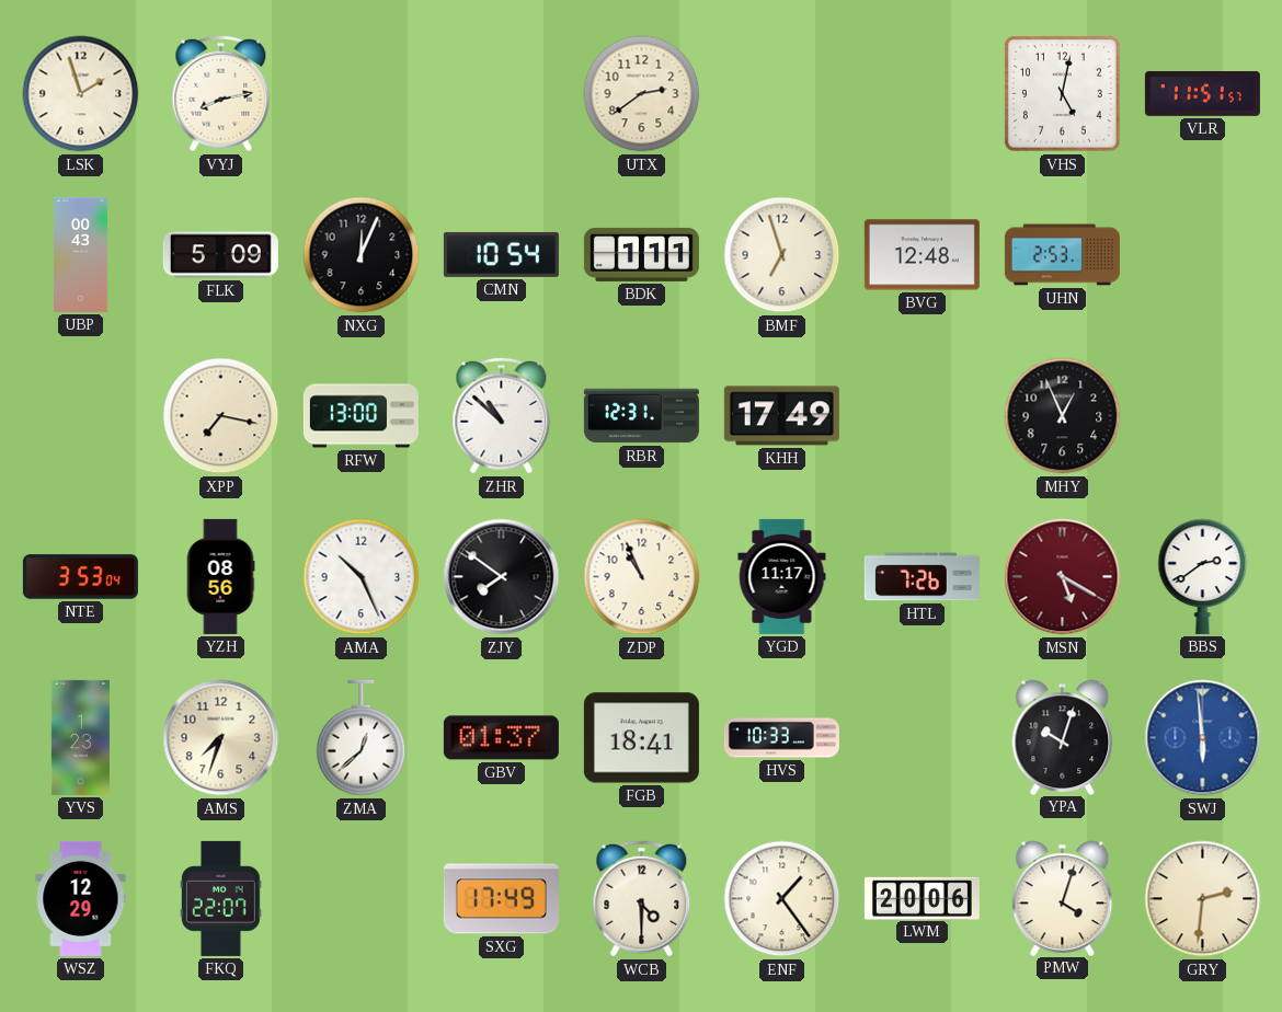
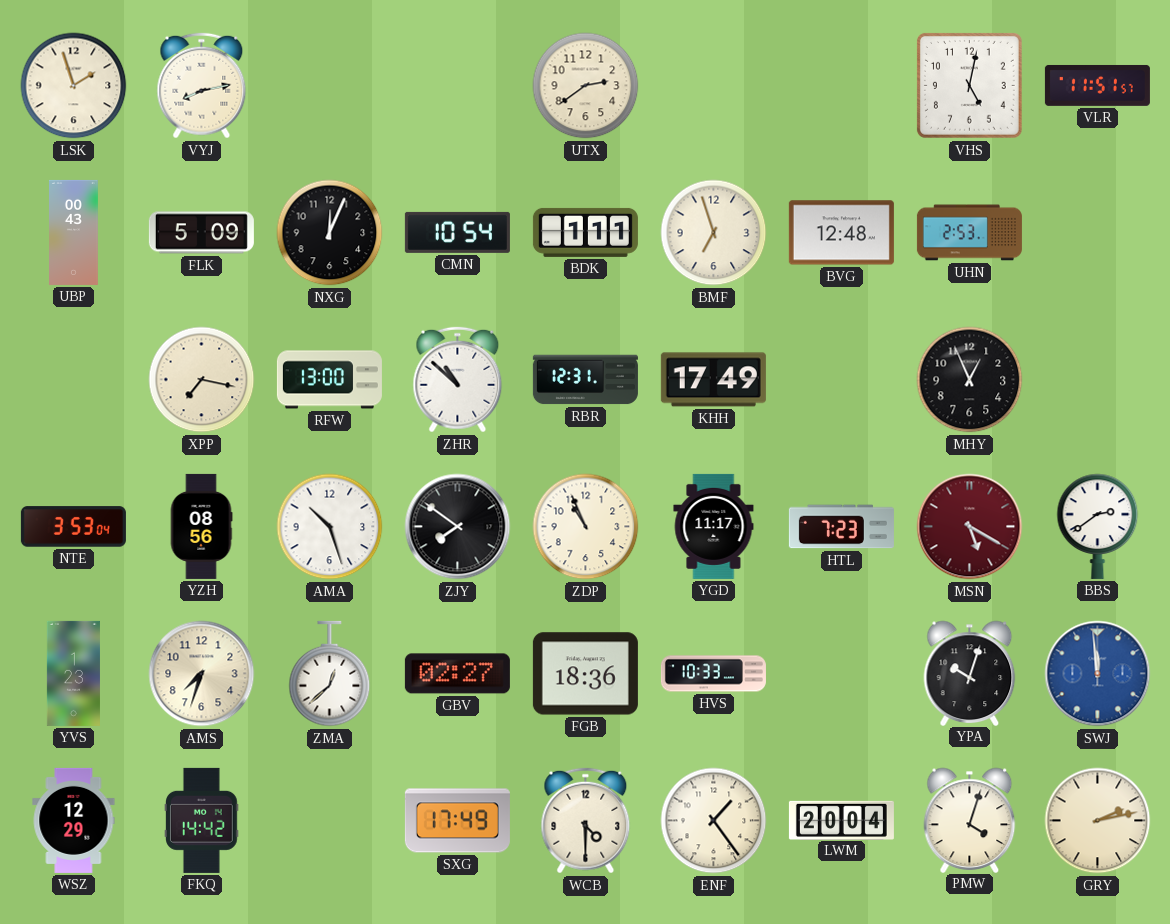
AMA: 10:26 -> 10:27 (330, 527)
HTL: 7:26 -> 7:23 (841, 527)
GBV: 01:37 -> 02:27 (457, 674)
FGB: 18:41 -> 18:36 (585, 674)
SWJ: 5:59 -> 11:59 (1098, 674)
FKQ: 22:07 -> 14:42 (202, 820)
LWM: 20:06 -> 20:04 (841, 820)
GRY: 2:31 -> 2:13 (1098, 821)
